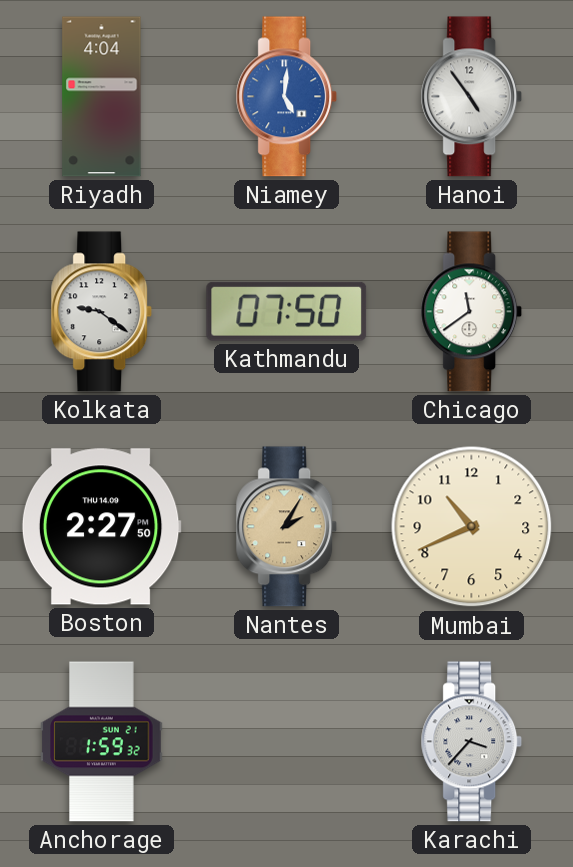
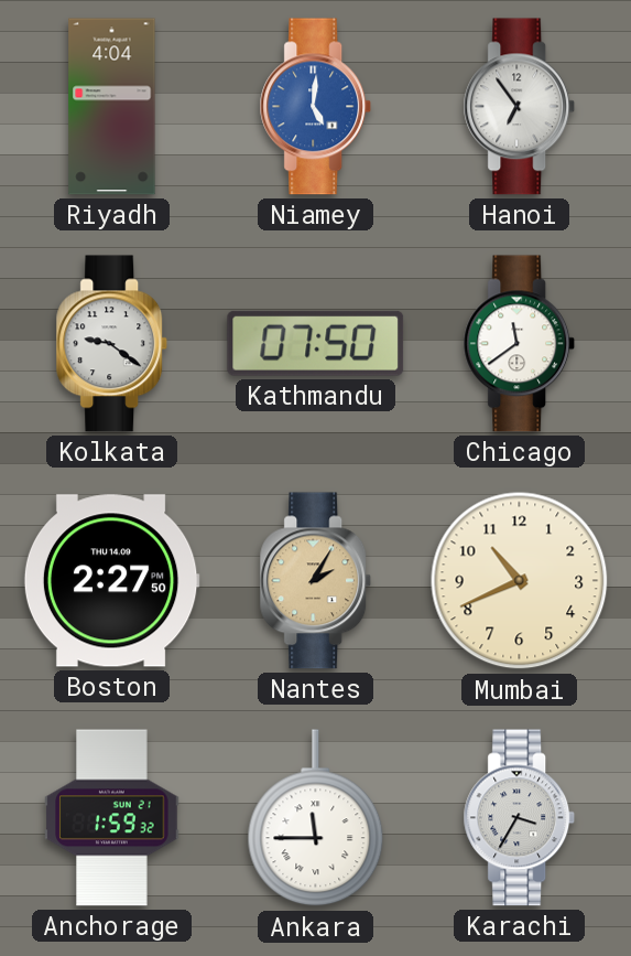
Hanoi: 4:54 -> 6:54 (520, 107)
Ankara: none -> 11:45 (316, 818)
Karachi: 3:37 -> 3:35 (520, 818)
